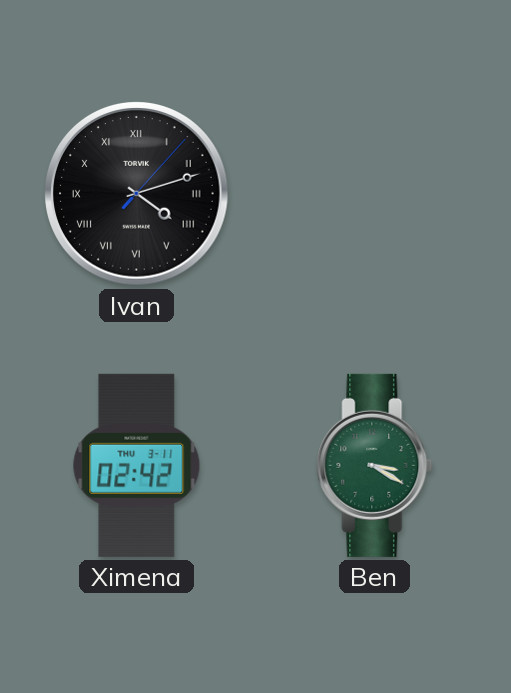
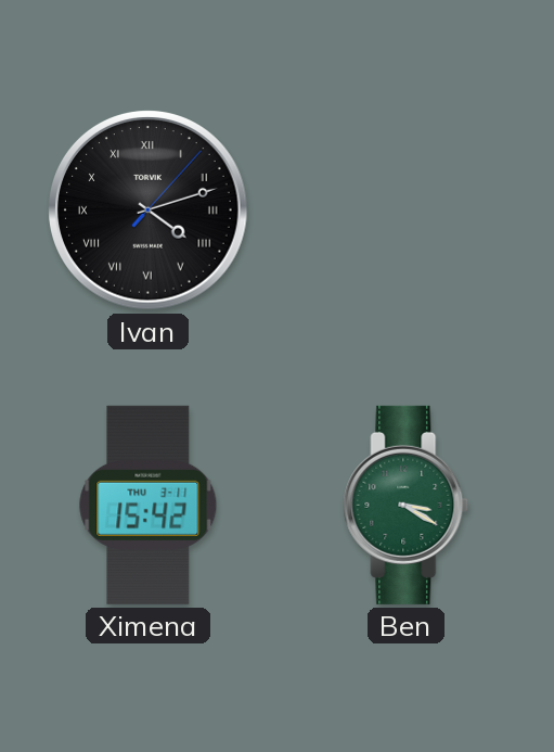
Ximena: 02:42 -> 15:42 (149, 505)
